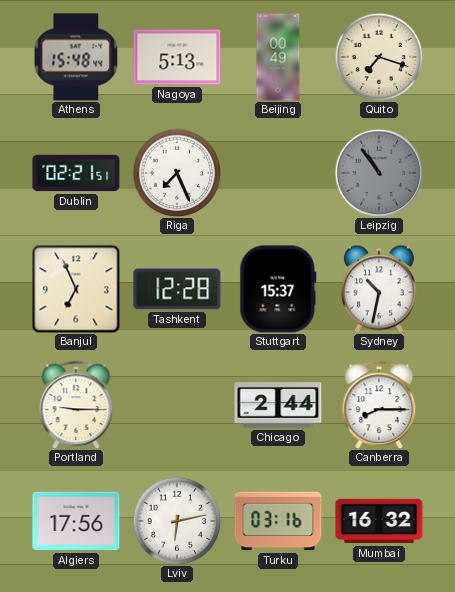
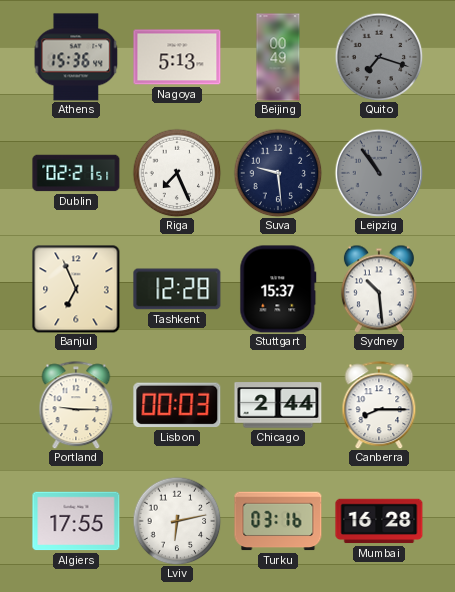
Athens: 15:48 -> 15:36 (76, 57)
Quito dial: cream -> grey (379, 57)
Suva: none -> 9:29 (278, 173)
Sydney: 10:32 -> 10:29 (379, 289)
Lisbon: none -> 00:03 (177, 405)
Algiers: 17:56 -> 17:55 (76, 521)
Mumbai: 16:32 -> 16:28 (379, 521)
